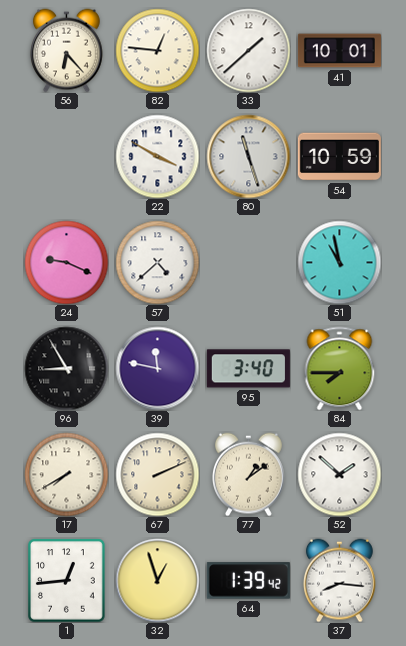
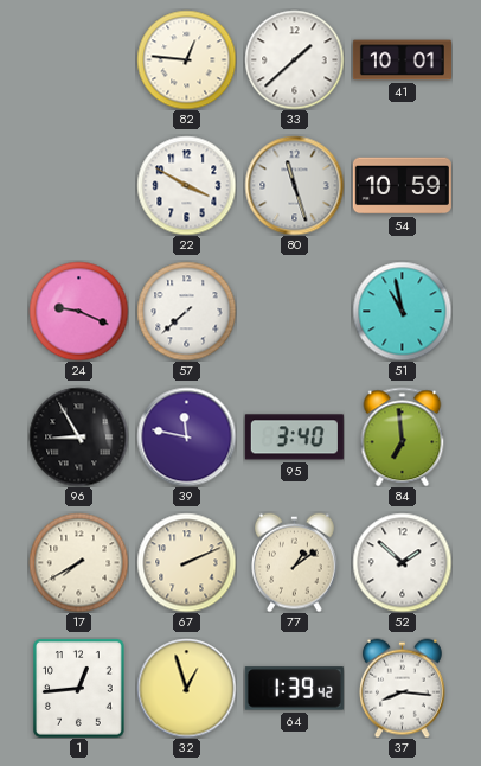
56: 6:23 -> none (66, 50)
57: 4:38 -> 7:38 (186, 311)
84: 7:45 -> 6:59 (403, 436)
